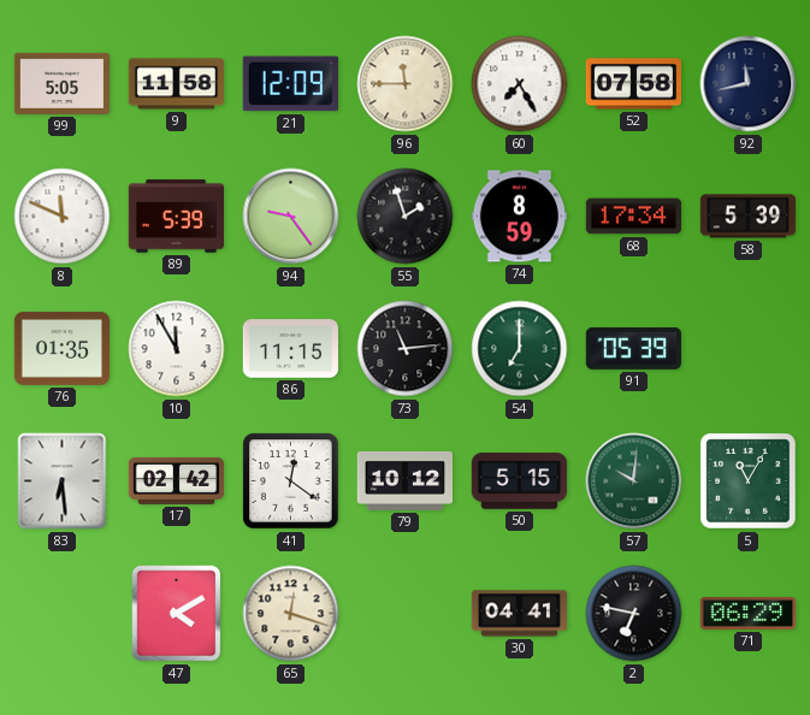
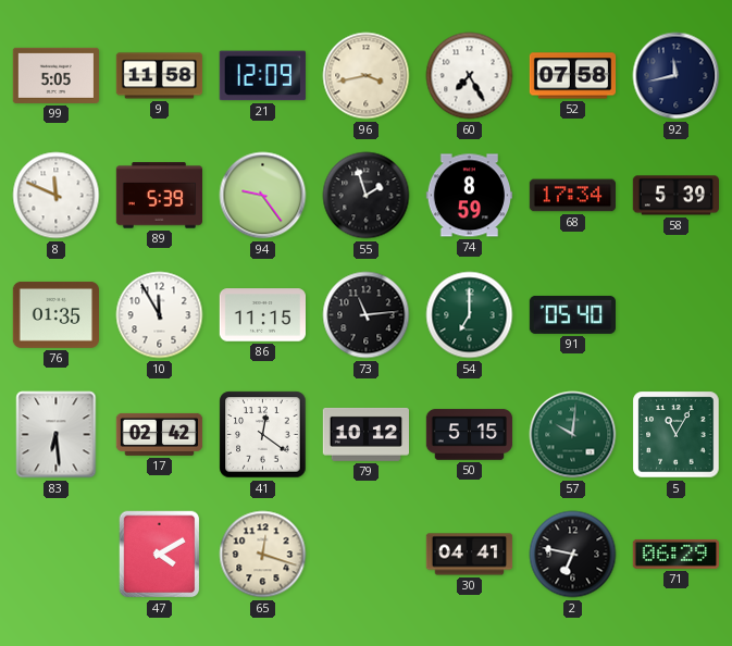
96: 11:45 -> 3:43 (367, 76)
91: 05:39 -> 05:40 (572, 314)
